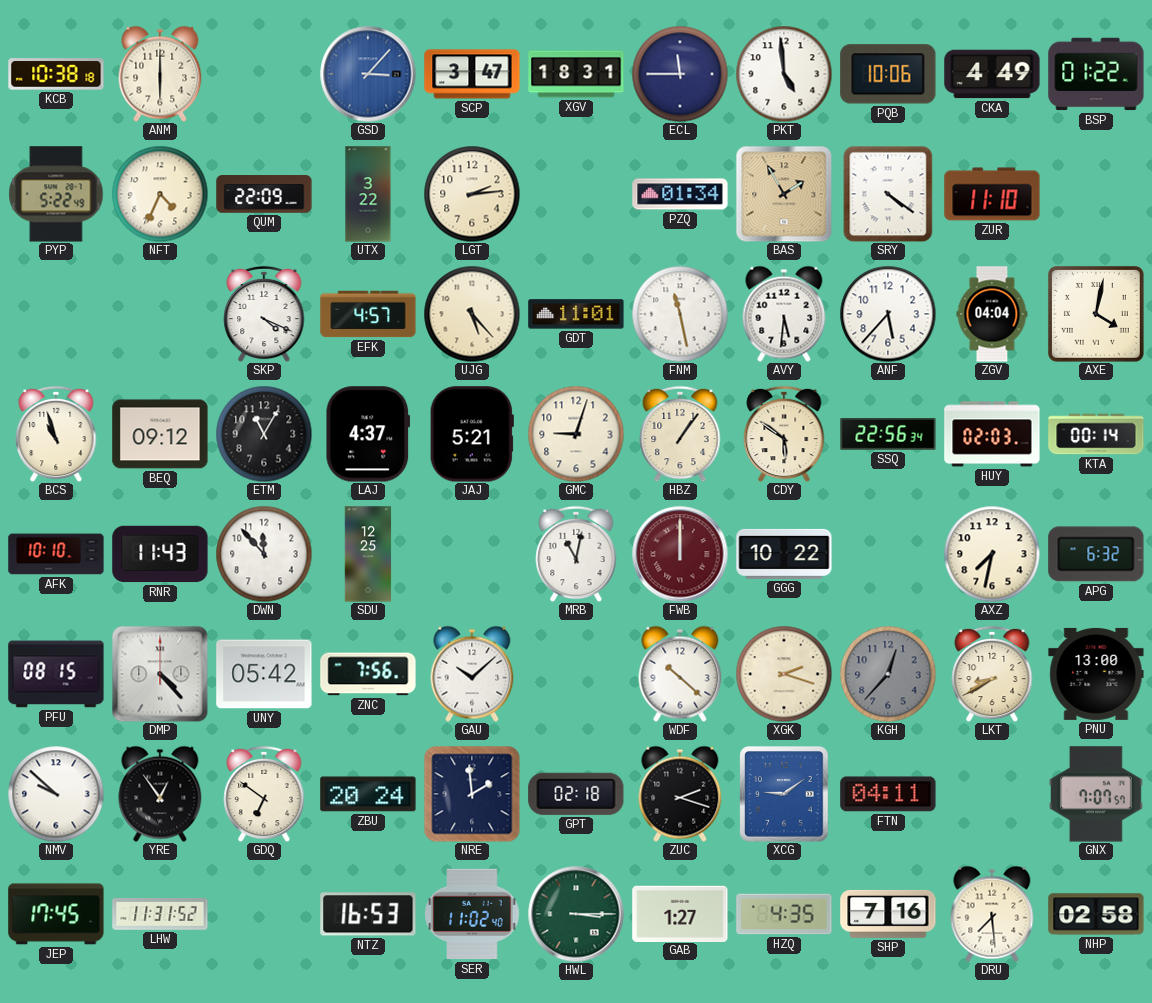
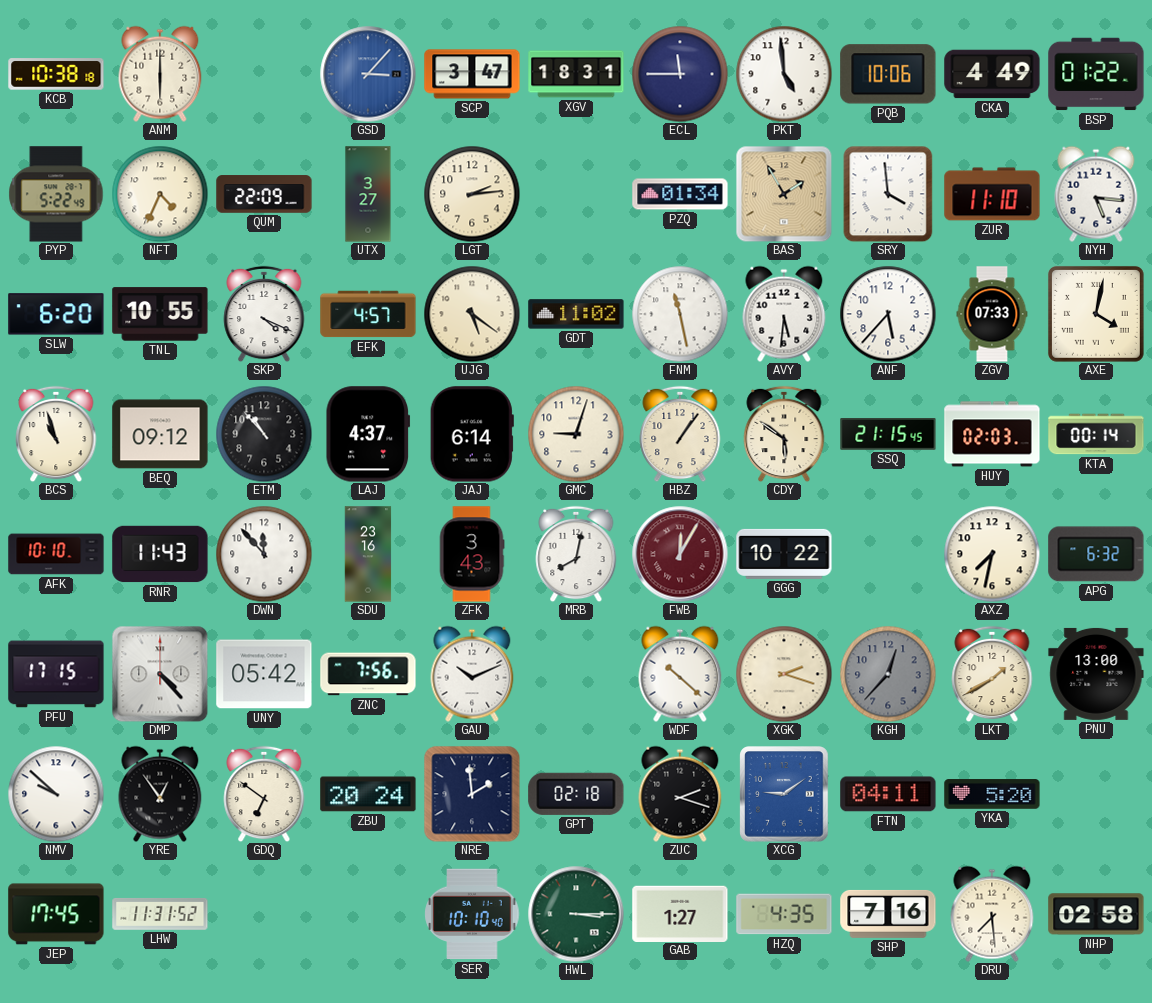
UTX: 3:22 -> 3:27 (368, 194)
SRY: 4:21 -> 3:59 (888, 194)
NYH: none -> 5:16 (1096, 194)
SLW: none -> 6:20 (56, 314)
TNL: none -> 10:55 (160, 314)
UJG: 5:23 -> 5:21 (472, 314)
GDT: 11:01 -> 11:02 (576, 314)
ZGV: 04:04 -> 07:33 (992, 314)
ETM: 11:05 -> 10:53 (264, 434)
JAJ: 5:21 -> 6:14 (472, 434)
SSQ: 22:56 -> 21:15 (888, 435)
SDU: 12:25 -> 23:16 (368, 554)
ZFK: none -> 3:43 (472, 554)
MRB: 11:02 -> 8:02 (576, 554)
FWB: 12:00 -> 12:05 (680, 554)
PFU: 08:15 -> 17:15 (56, 674)
GAU: 10:08 -> 10:11 (472, 674)
LKT: 8:40 -> 1:40 (992, 674)
YKA: none -> 5:20 (992, 794)
GNX: 7:07 -> none (1097, 794)
NTZ: 16:53 -> none (368, 914)
SER: 11:02 -> 10:10 (472, 914)
